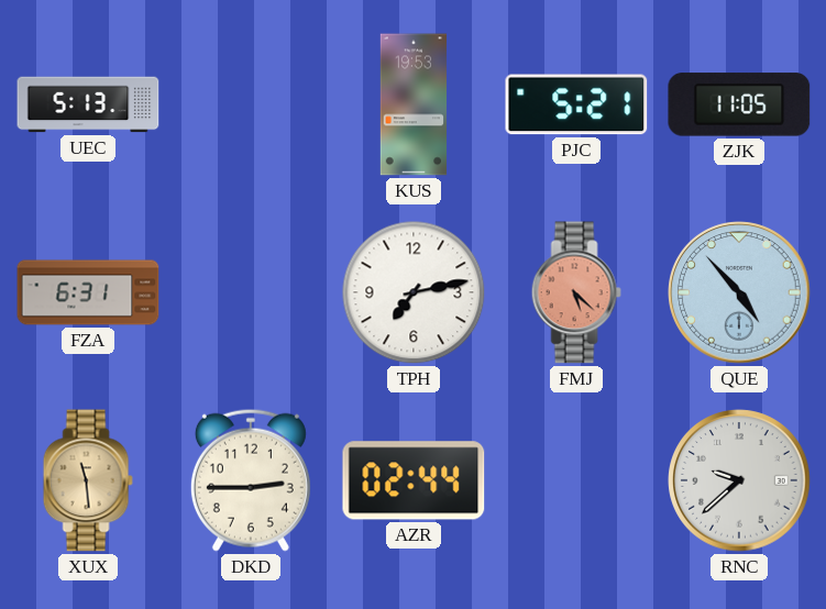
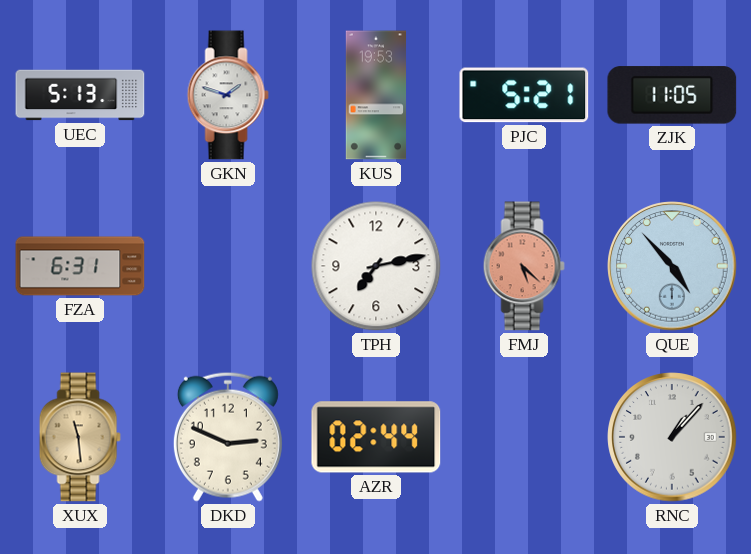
GKN: none -> 1:48 (228, 95)
DKD: 2:45 -> 2:49 (228, 437)
RNC: 9:38 -> 1:07 (672, 437)
